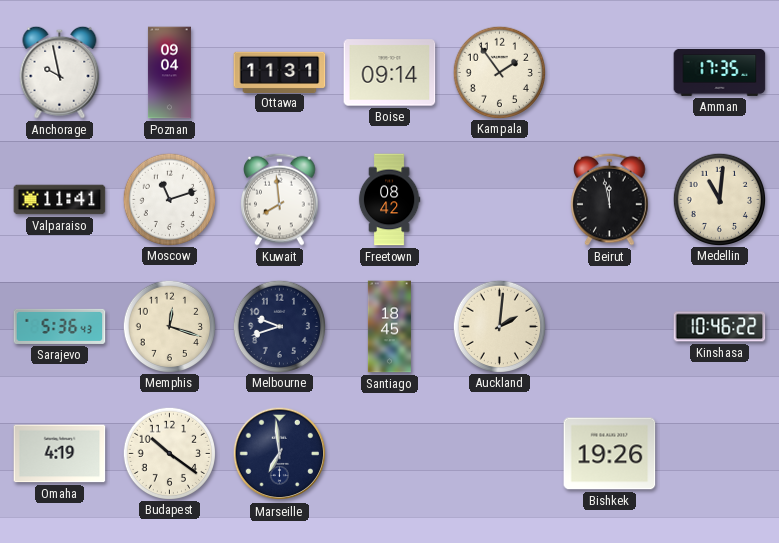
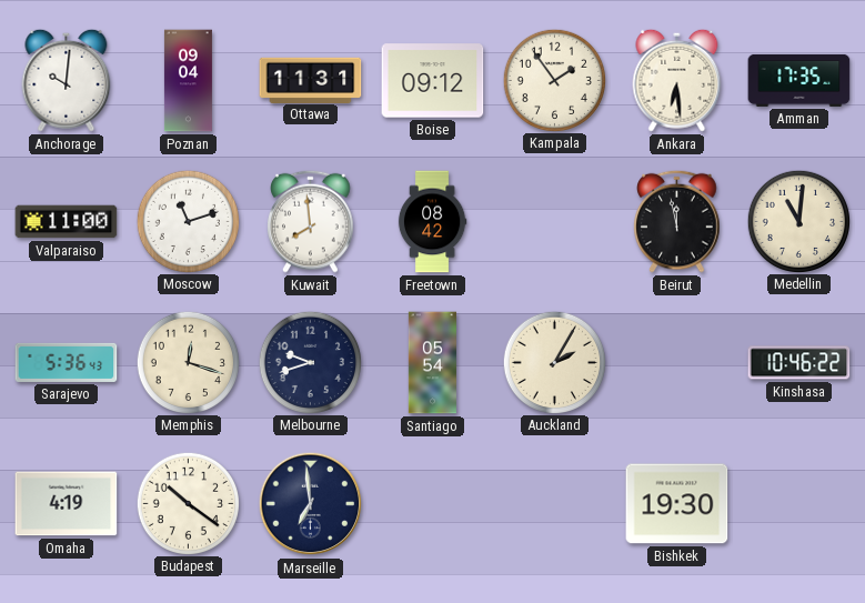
Anchorage: 9:58 -> 10:01 (67, 80)
Boise: 09:14 -> 09:12 (433, 81)
Ankara: none -> 6:29 (677, 80)
Valparaiso: 11:41 -> 11:00 (67, 222)
Santiago: 18:45 -> 05:54 (432, 363)
Auckland: 2:01 -> 2:05 (554, 362)
Bishkek: 19:26 -> 19:30 (677, 504)
